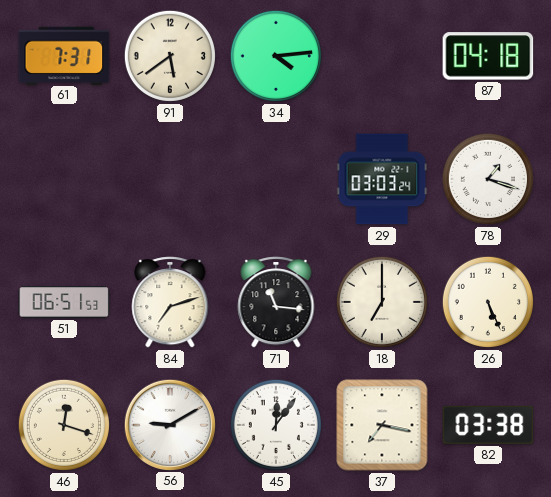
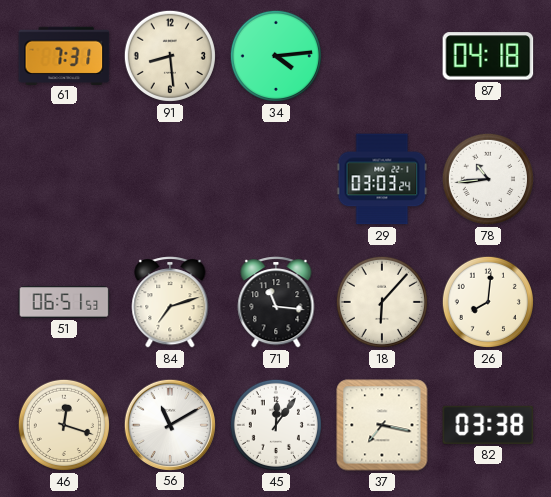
91: 5:39 -> 8:29 (170, 56)
78: 1:18 -> 10:44 (488, 179)
18: 7:00 -> 6:07 (382, 302)
26: 5:26 -> 8:01 (488, 302)
56: 9:10 -> 11:10 (169, 424)
